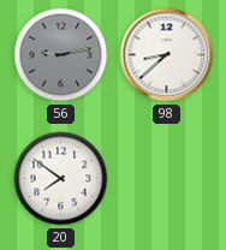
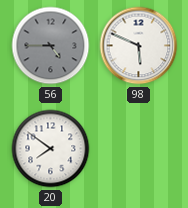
56: 9:13 -> 4:45 (51, 46)
98: 8:38 -> 5:49 (139, 46)
